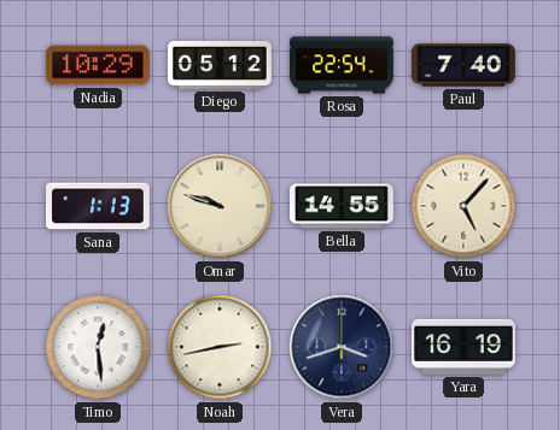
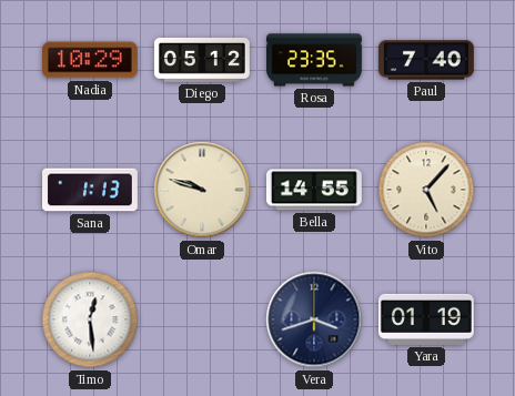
Rosa: 22:54 -> 23:35 (315, 60)
Noah: 2:43 -> none (220, 347)
Yara: 16:19 -> 01:19 (426, 319)
